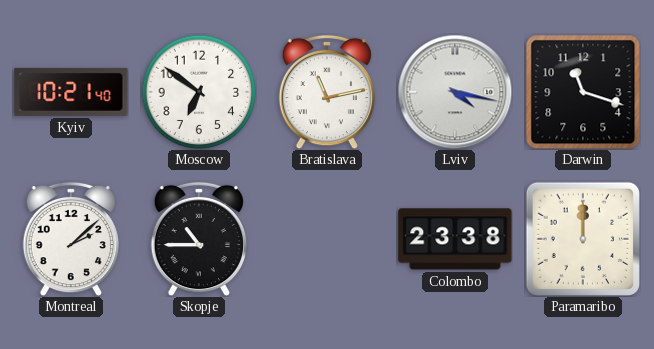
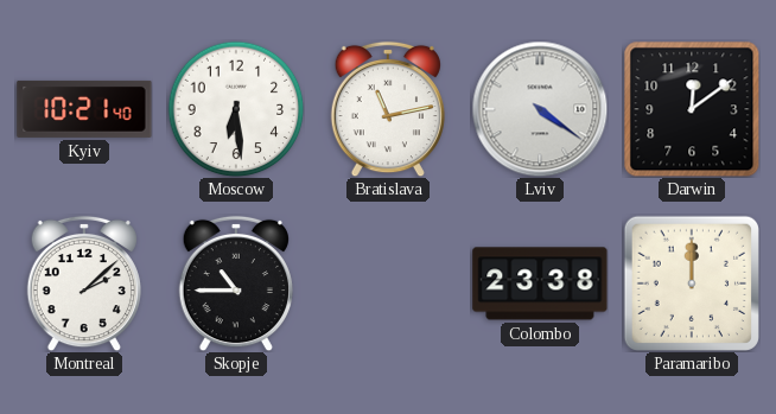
Moscow: 6:51 -> 6:29 (236, 109)
Lviv: 4:17 -> 4:21 (540, 109)
Darwin: 11:18 -> 12:09 (692, 109)
